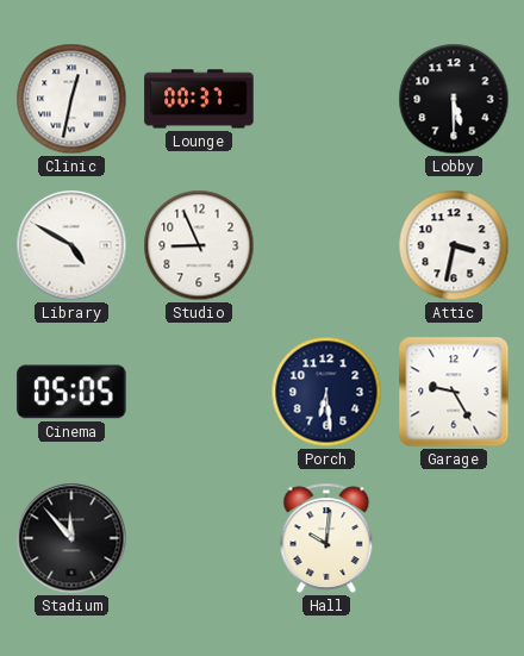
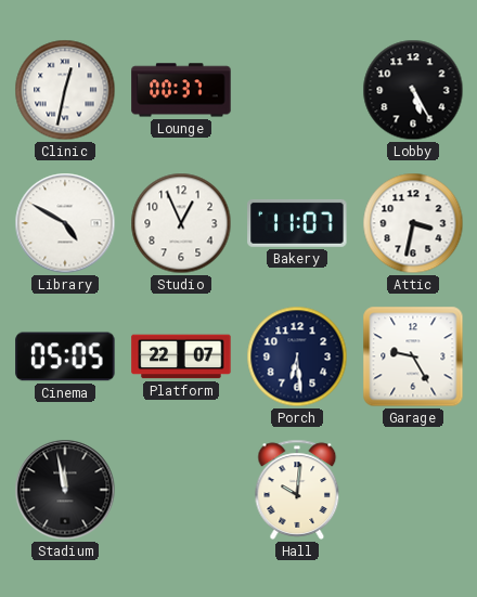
Lobby: 5:30 -> 5:25 (413, 90)
Studio: 8:56 -> 12:56 (181, 223)
Bakery: none -> 11:07 (297, 223)
Platform: none -> 22:07 (181, 356)
Stadium: 11:53 -> 11:58 (65, 490)
